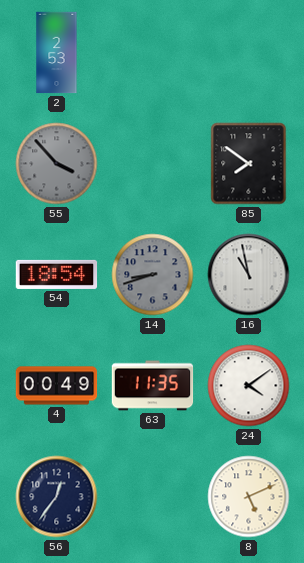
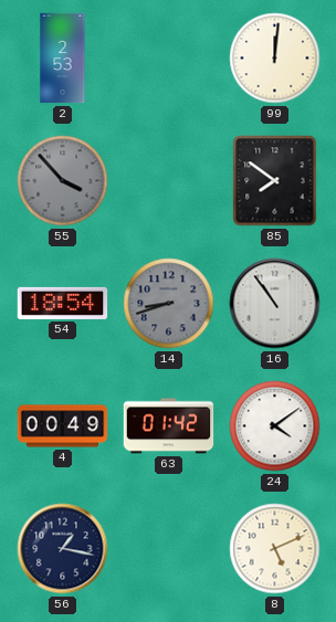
99: none -> 12:01 (275, 59)
16: 10:58 -> 10:54 (275, 304)
63: 11:35 -> 01:42 (169, 426)
56: 12:36 -> 1:17 (63, 549)
